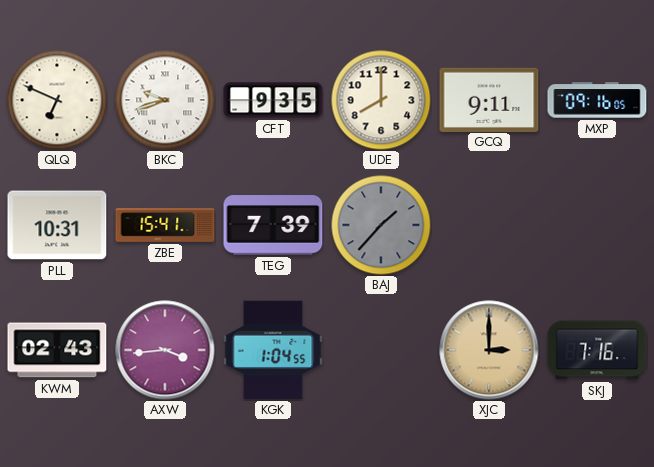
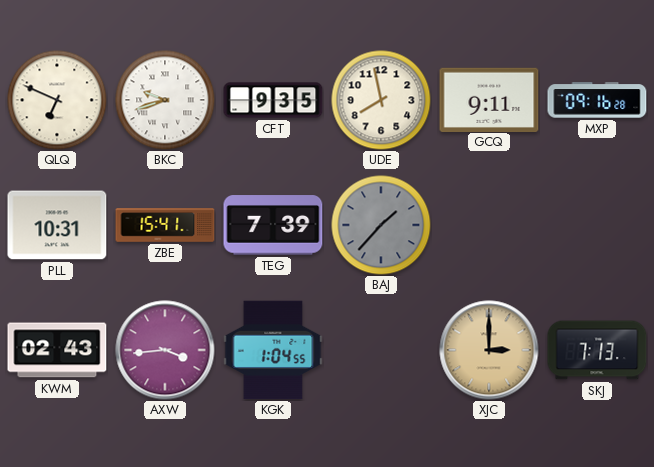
UDE: 8:00 -> 7:58 (381, 100)
MXP: 09:16:05 -> 09:16:28 (597, 100)
SKJ: 7:16 -> 7:13 (597, 350)
